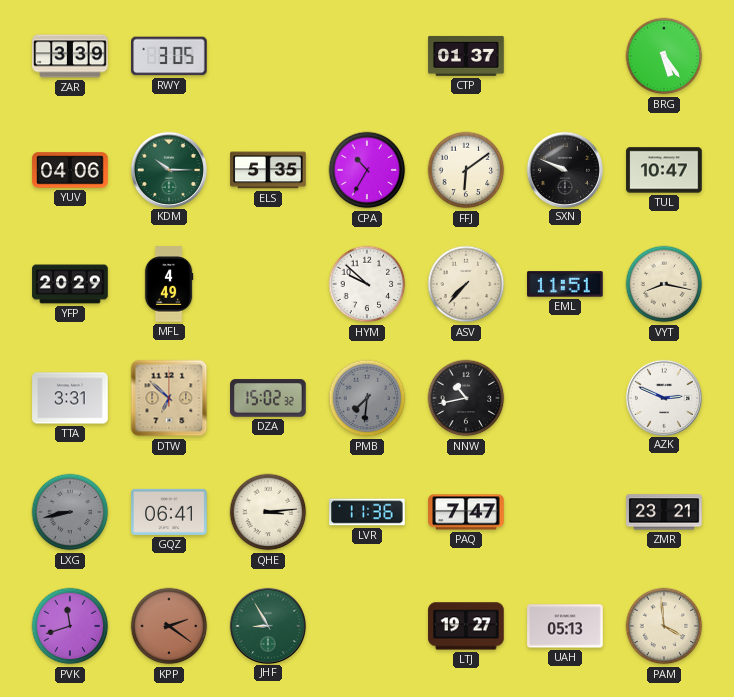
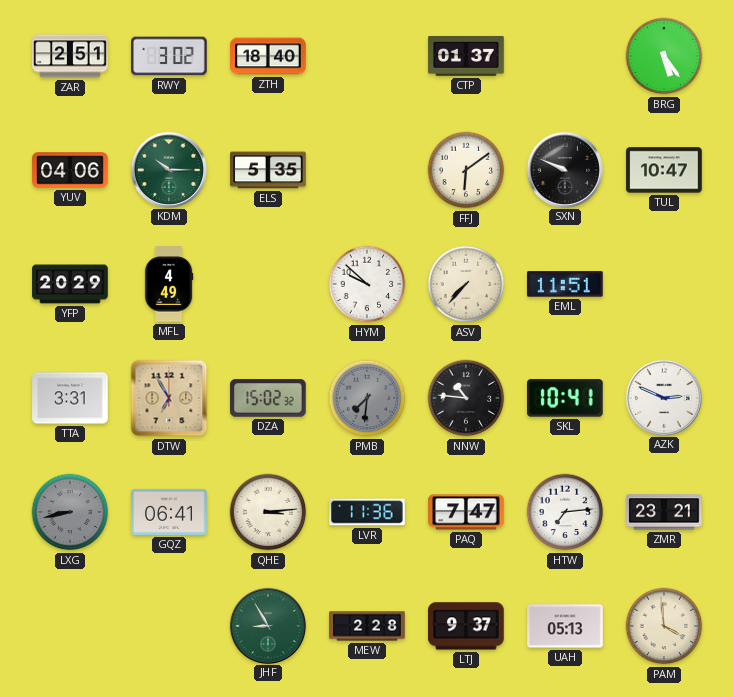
ZAR: 3:39 -> 2:51 (70, 56)
RWY: 3:05 -> 3:02 (169, 56)
ZTH: none -> 18:40 (268, 56)
CPA: 10:35 -> none (367, 170)
VYT: 8:17 -> none (664, 284)
DTW: 6:52 -> 6:55 (169, 398)
NNW: 10:43 -> 10:46 (466, 398)
SKL: none -> 10:41 (566, 398)
HTW: none -> 7:14 (565, 512)
PVK: 11:42 -> none (70, 626)
KPP: 2:21 -> none (169, 626)
MEW: none -> 2:28 (367, 626)
LTJ: 19:27 -> 9:37 (466, 626)
